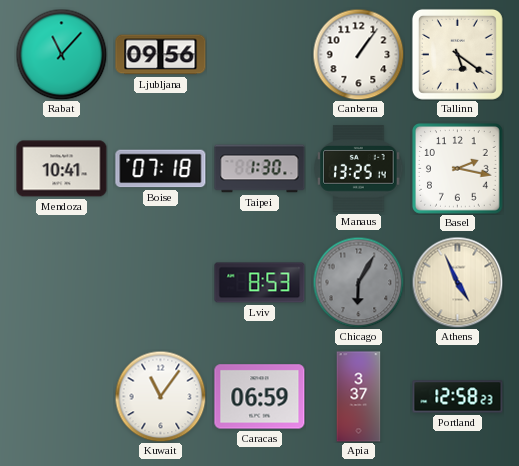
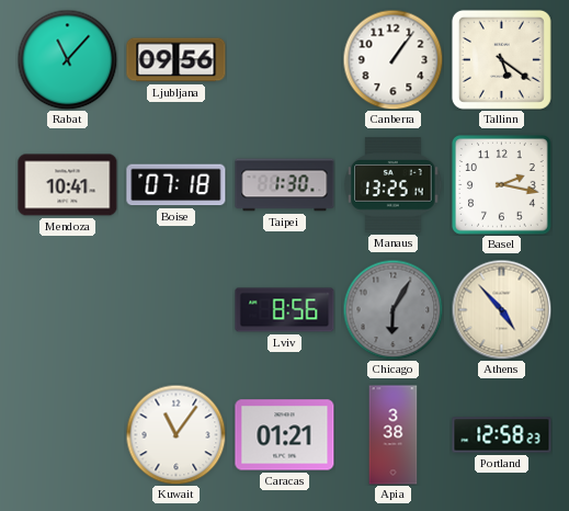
Lviv: 8:53 -> 8:56 (285, 310)
Athens: 4:56 -> 4:53 (501, 309)
Caracas: 06:59 -> 01:21 (285, 435)
Apia: 3:37 -> 3:38 (394, 435)
